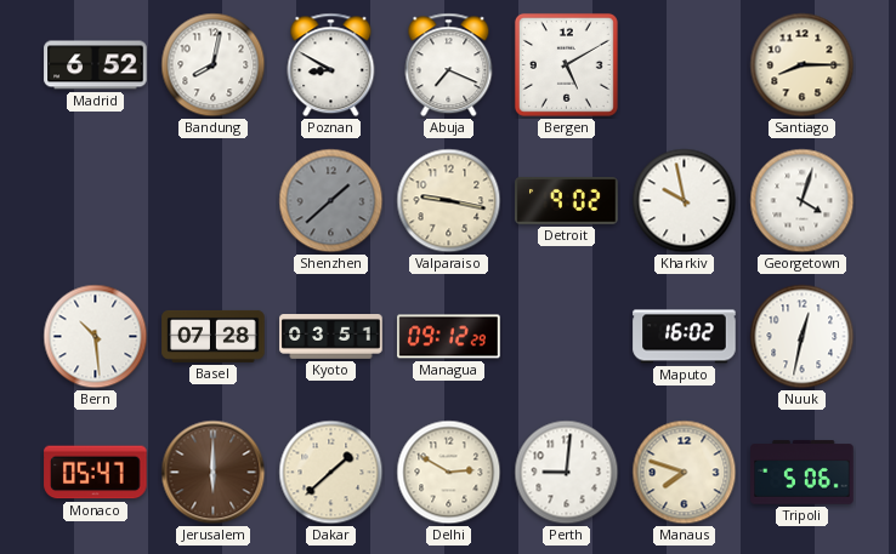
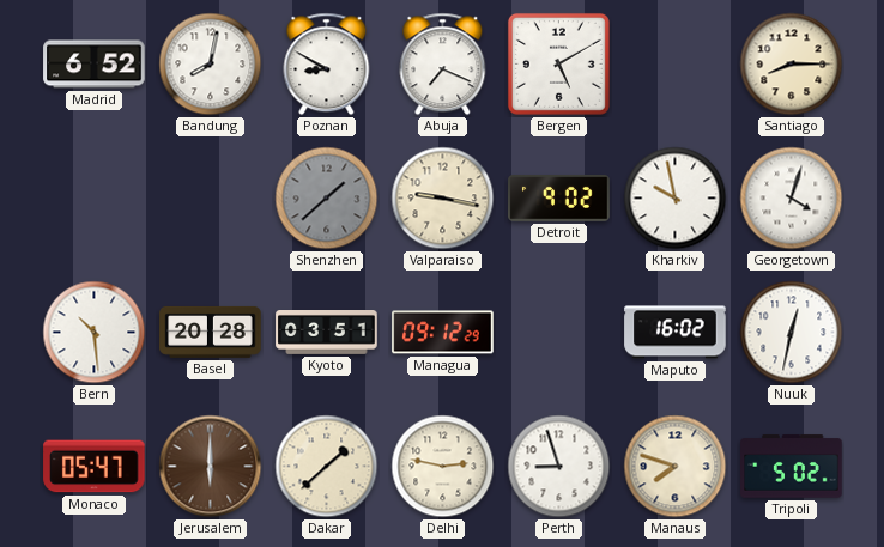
Basel: 07:28 -> 20:28 (211, 332)
Delhi: 2:50 -> 2:47 (443, 467)
Perth: 9:01 -> 8:57 (559, 467)
Tripoli: 5:06 -> 5:02 (792, 467)
